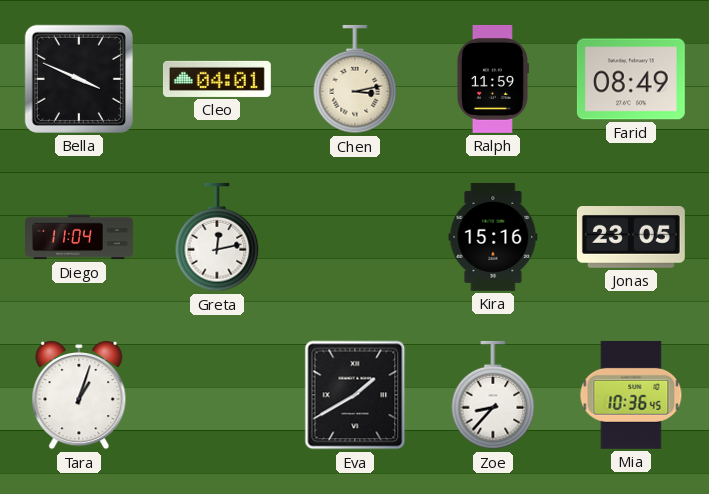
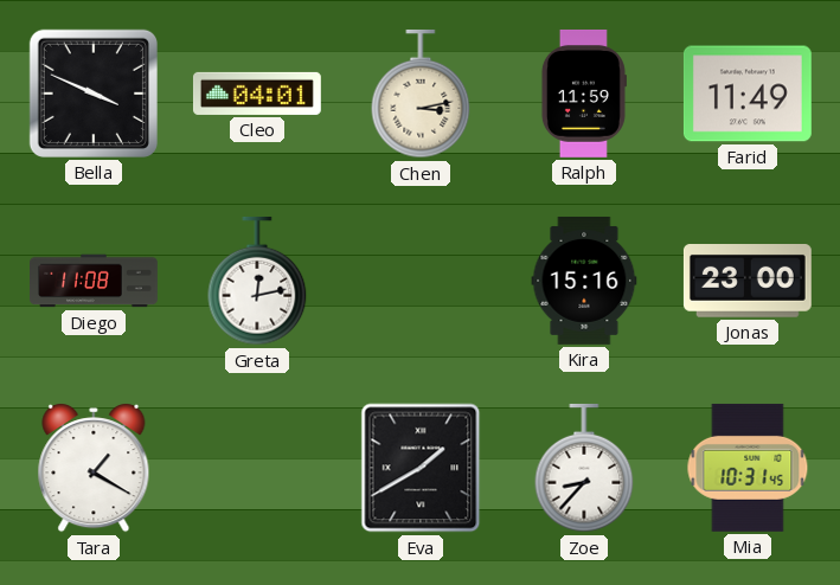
Farid: 08:49 -> 11:49 (748, 94)
Diego: 11:04 -> 11:08 (95, 281)
Jonas: 23:05 -> 23:00 (748, 282)
Tara: 1:03 -> 1:20 (94, 469)
Mia: 10:36 -> 10:31 (748, 468)
